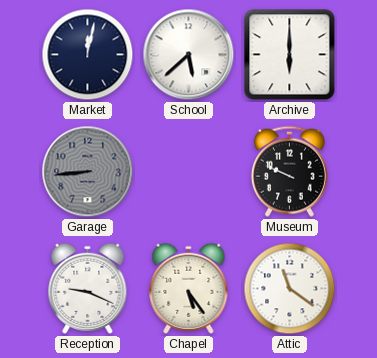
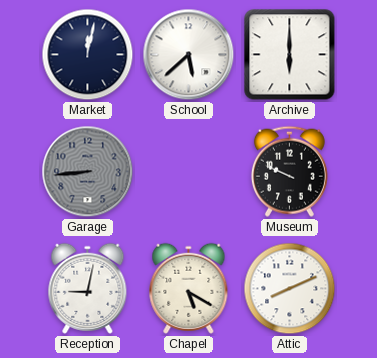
Reception: 9:19 -> 9:02 (88, 288)
Chapel: 5:24 -> 5:20 (189, 288)
Attic: 11:21 -> 8:11 (290, 289)
